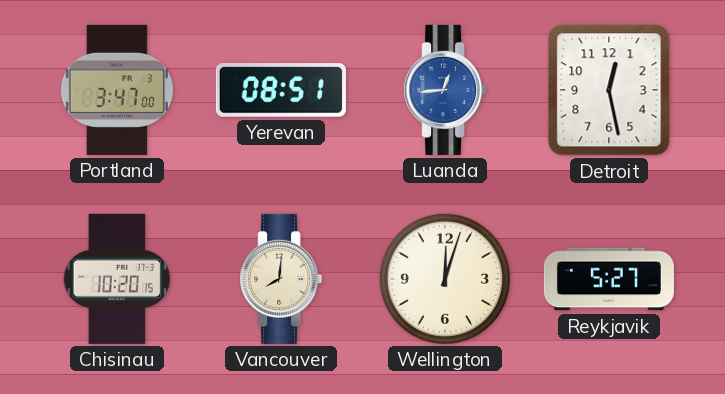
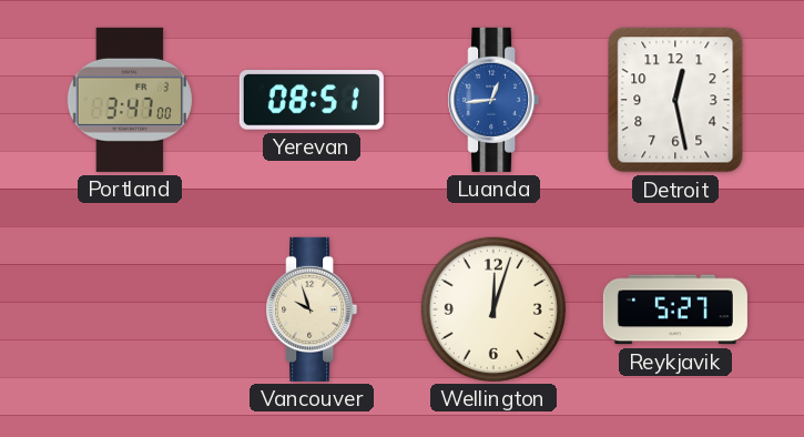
Chisinau: 10:20 -> none (117, 279)
Vancouver: 8:01 -> 9:57 (312, 309)
